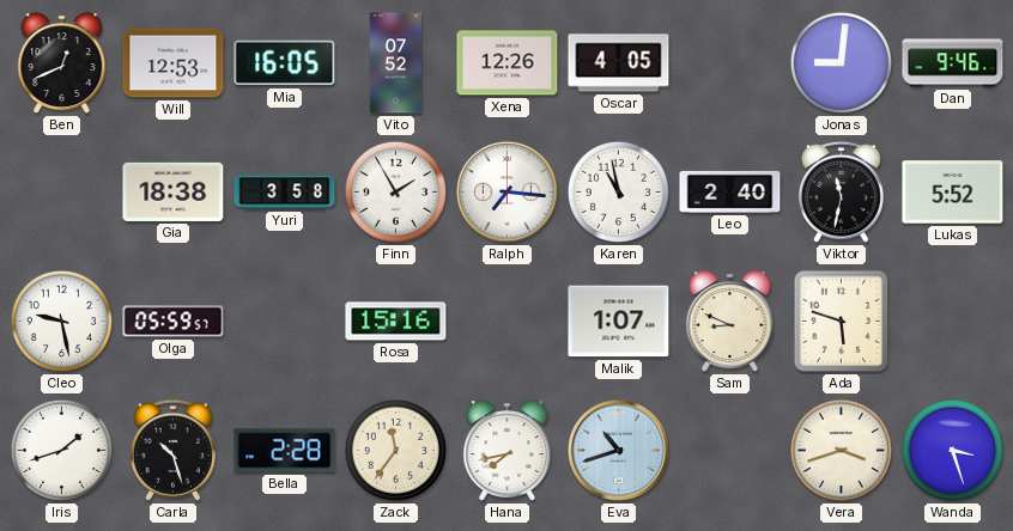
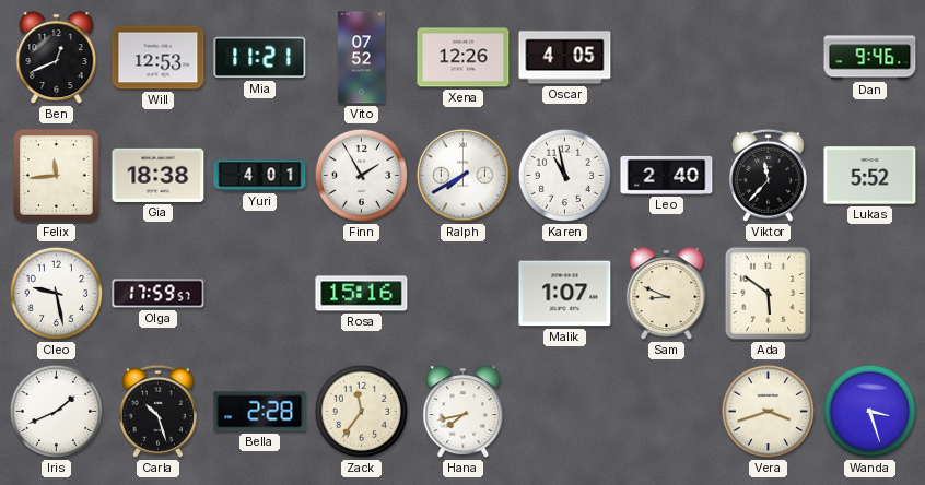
Mia: 16:05 -> 11:21 (260, 58)
Jonas: 9:01 -> none (841, 62)
Felix: none -> 11:44 (56, 176)
Yuri: 3:58 -> 4:01 (260, 176)
Ralph: 7:16 -> 7:40 (463, 175)
Viktor: 11:32 -> 11:37 (768, 175)
Olga: 05:59 -> 17:59 (159, 294)
Ada: 5:48 -> 5:51 (768, 294)
Iris: 1:42 -> 1:41 (56, 411)
Eva: 10:42 -> none (618, 450)
